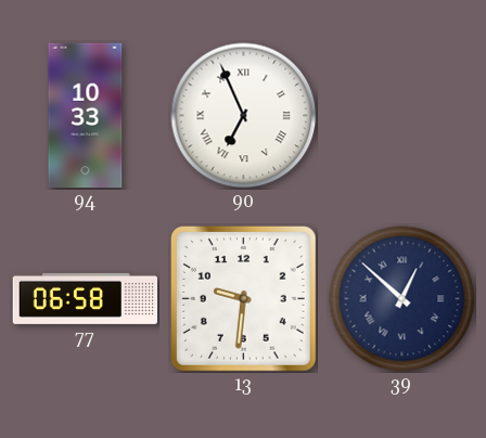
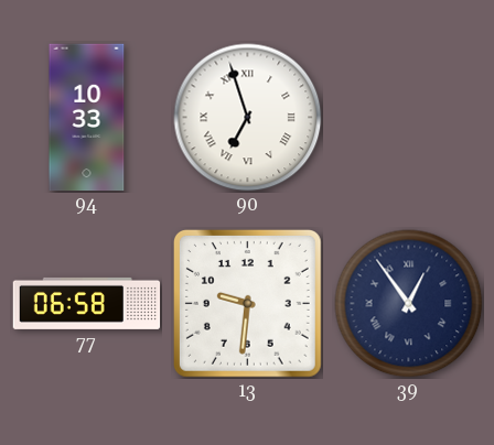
90: 6:56 -> 6:57 (248, 118)
39: 12:52 -> 12:54 (409, 304)
